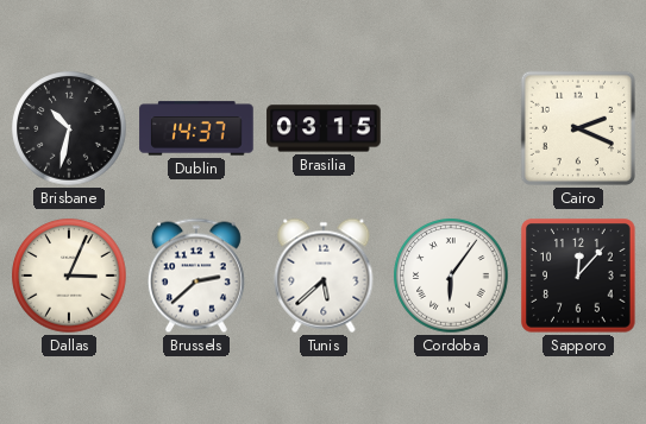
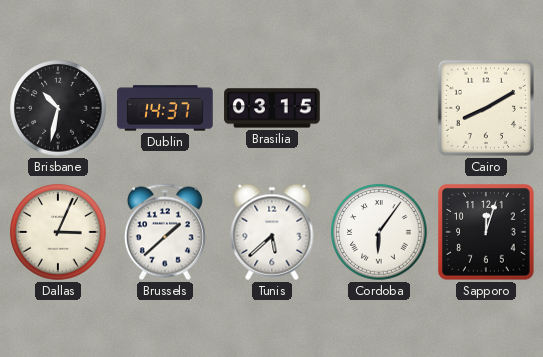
Cairo: 2:19 -> 8:10 (486, 108)
Brussels: 2:38 -> 1:38 (165, 232)
Sapporo: 12:07 -> 12:03 (486, 232)
